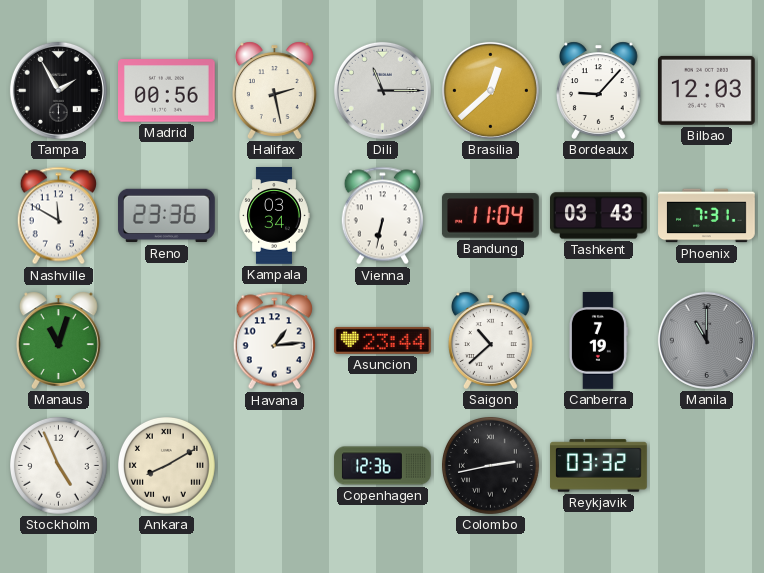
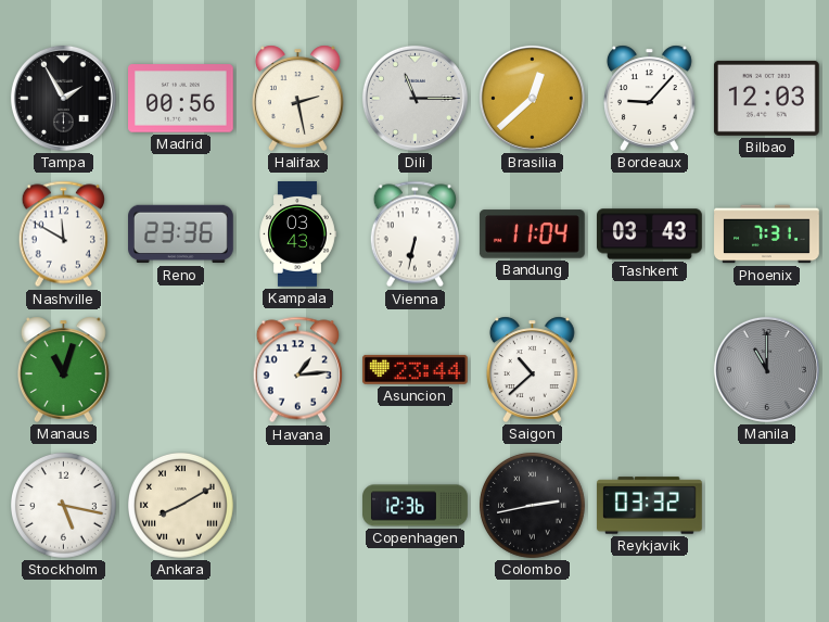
Kampala: 03:34 -> 03:43 (297, 234)
Canberra: 7:19 -> none (598, 341)
Stockholm: 4:56 -> 5:17 (64, 506)
